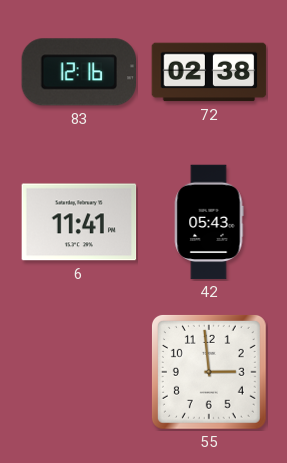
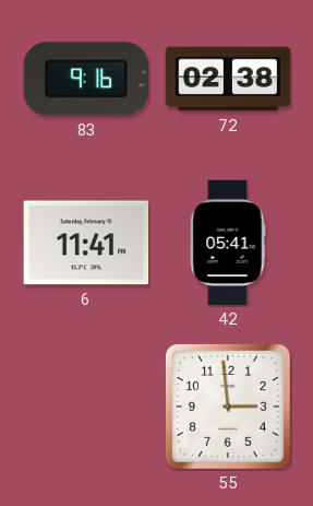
83: 12:16 -> 9:16 (85, 79)
42: 05:43 -> 05:41 (228, 243)
